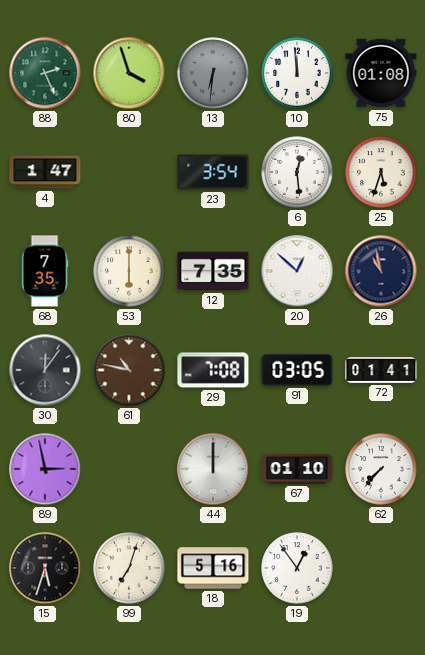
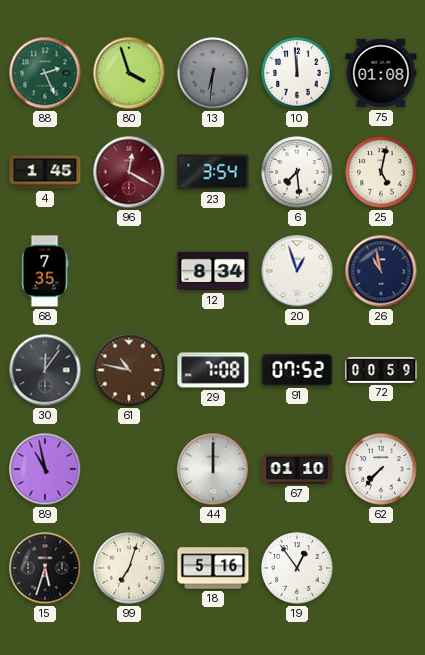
4: 1:47 -> 1:45 (45, 172)
96: none -> 12:20 (129, 172)
6: 12:29 -> 7:29 (297, 172)
25: 5:33 -> 5:02 (381, 172)
53: 6:00 -> none (129, 271)
12: 7:35 -> 8:34 (213, 271)
20: 12:52 -> 12:57 (297, 271)
91: 03:05 -> 07:52 (297, 370)
72: 01:41 -> 00:59 (381, 370)
89: 2:58 -> 10:58 (45, 469)
